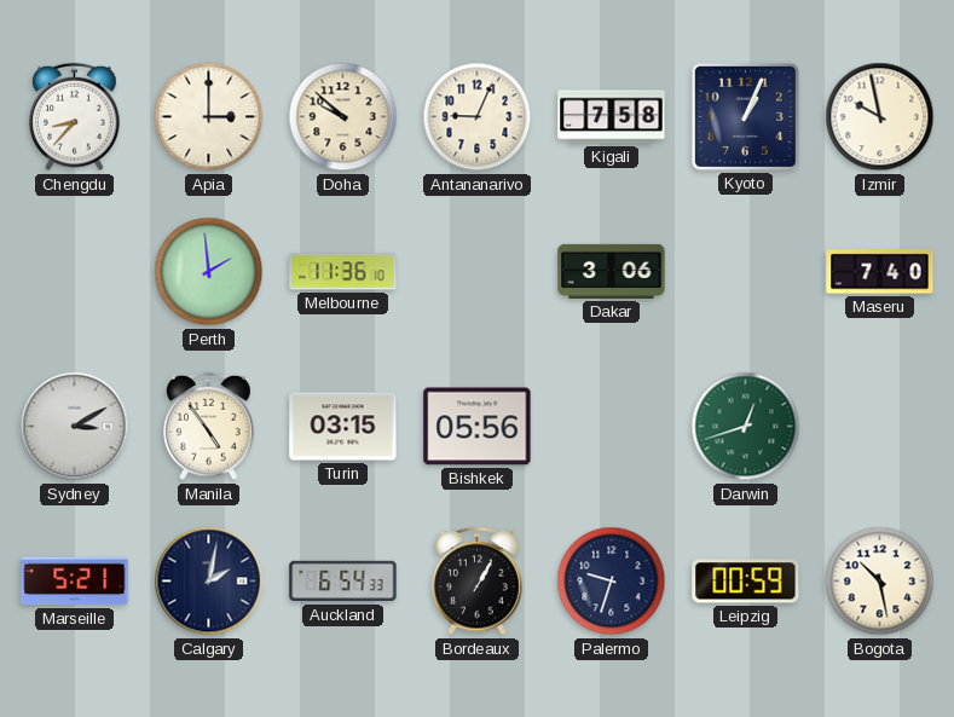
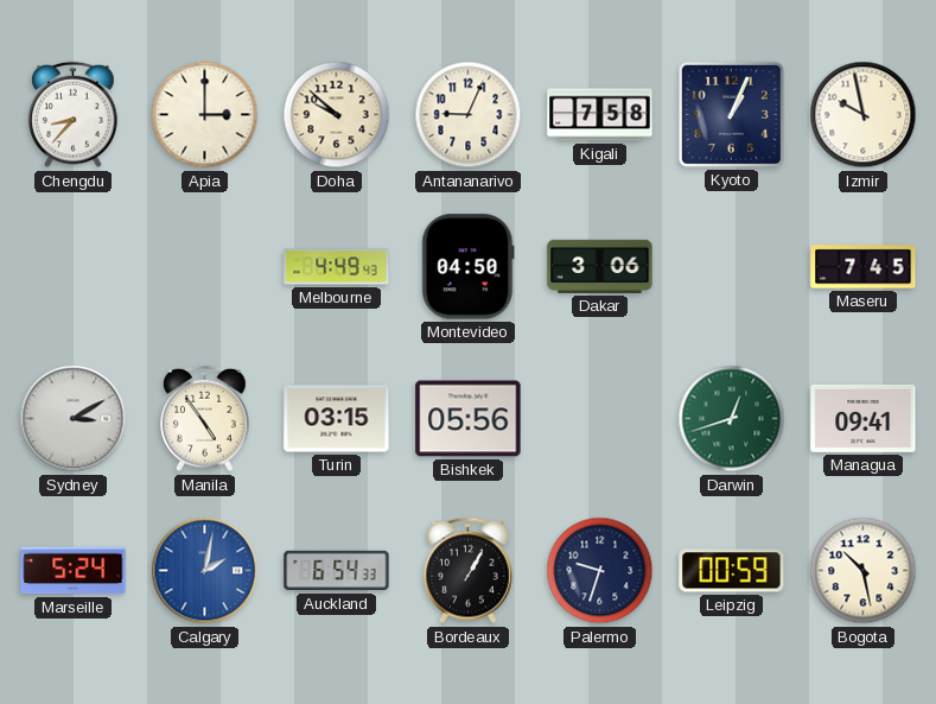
Perth: 1:59 -> none (209, 272)
Melbourne: 11:36 -> 4:49 (337, 267)
Montevideo: none -> 04:50 (469, 267)
Maseru: 7:40 -> 7:45 (864, 267)
Managua: none -> 09:41 (864, 418)
Marseille: 5:21 -> 5:24 (74, 571)
Calgary dial: navy -> blue (205, 571)
